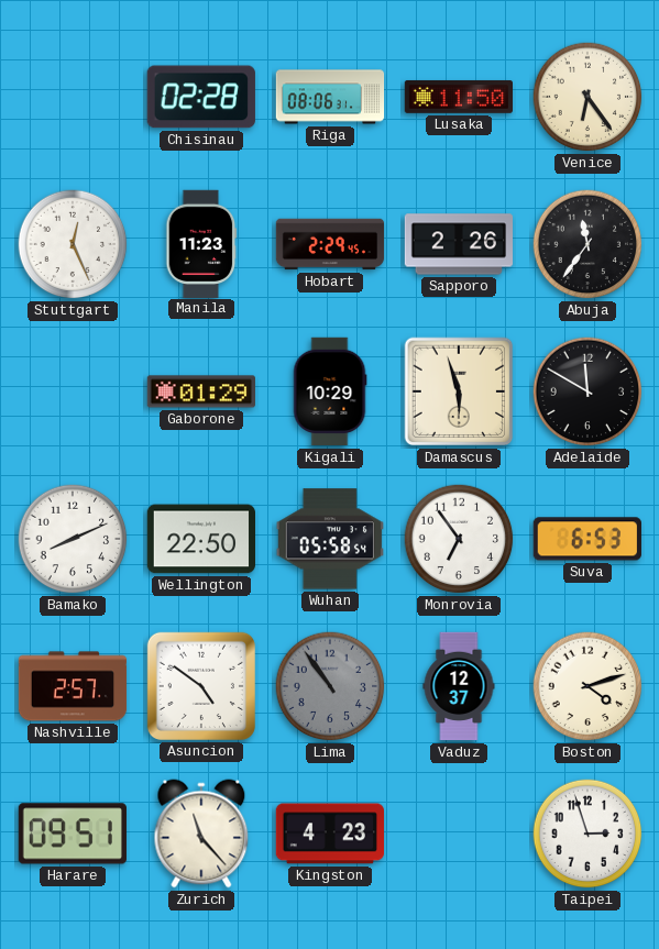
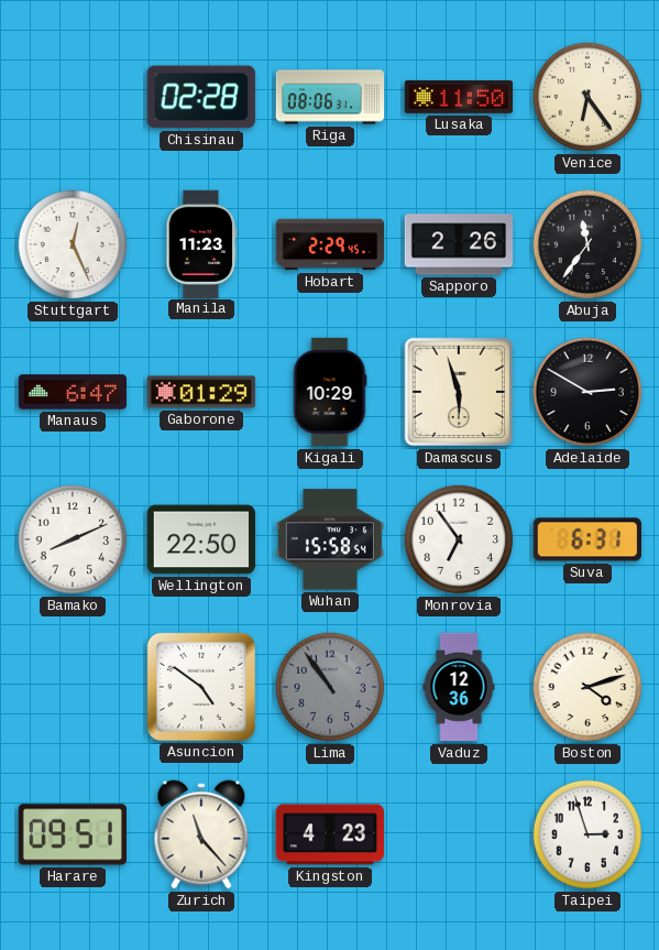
Manaus: none -> 6:47 (72, 392)
Adelaide: 11:50 -> 2:50 (587, 392)
Wuhan: 05:58 -> 15:58 (330, 539)
Suva: 6:53 -> 6:31 (587, 539)
Nashville: 2:57 -> none (73, 686)
Vaduz: 12:37 -> 12:36 (459, 687)
